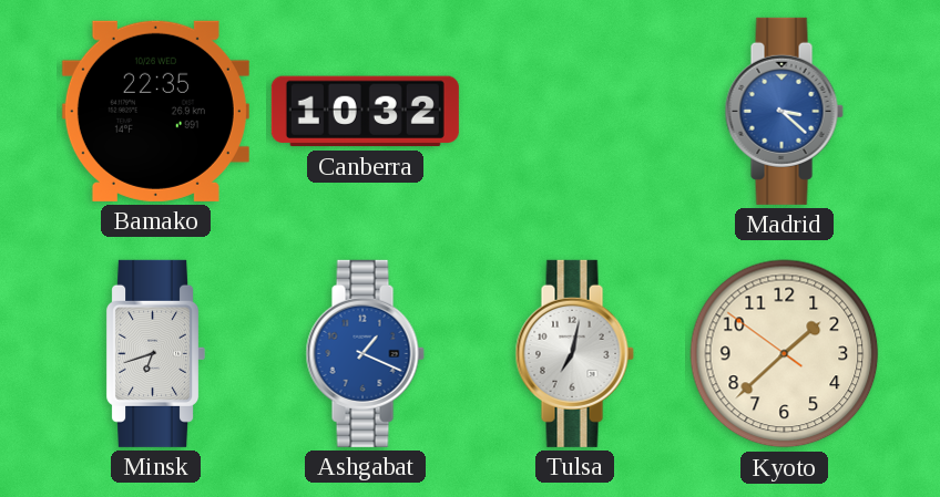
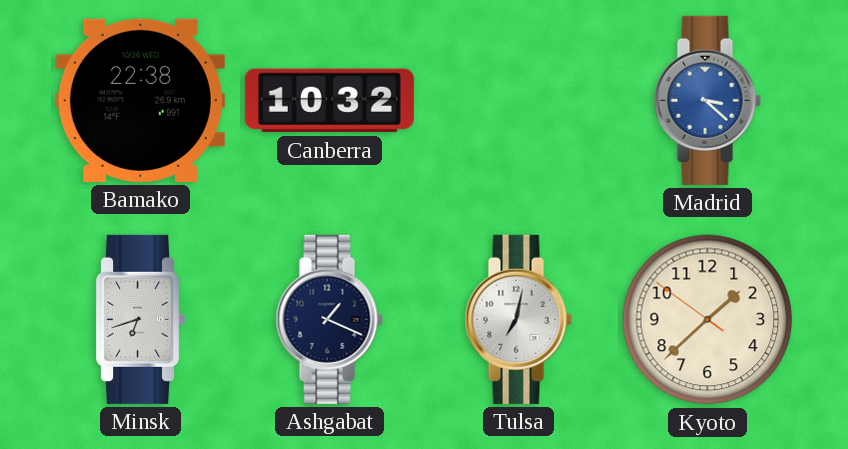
Bamako: 22:35 -> 22:38 (140, 100)
Ashgabat dial: blue -> navy (329, 319)
